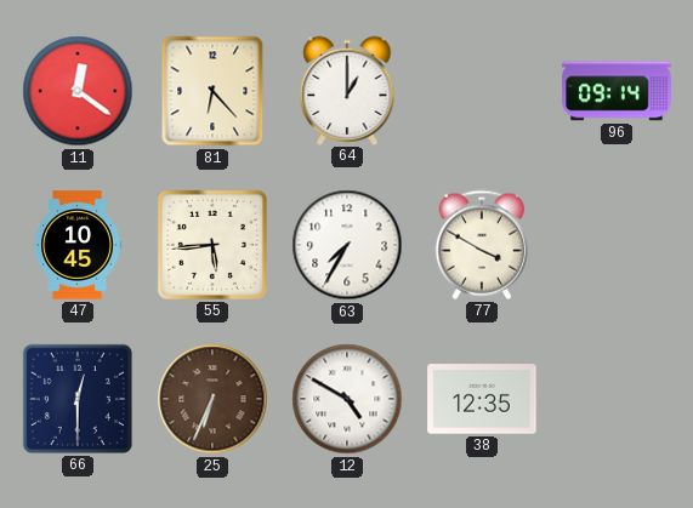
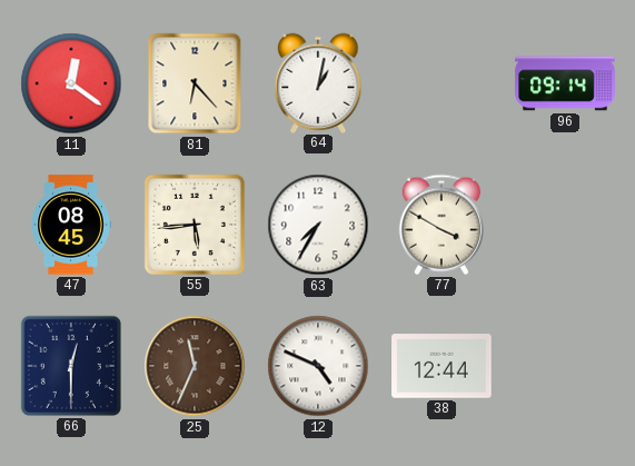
64: 1:00 -> 1:02 (318, 82)
47: 10:45 -> 08:45 (71, 225)
25: 6:34 -> 11:34 (195, 366)
12: 4:50 -> 4:49 (318, 366)
38: 12:35 -> 12:44 (441, 366)
